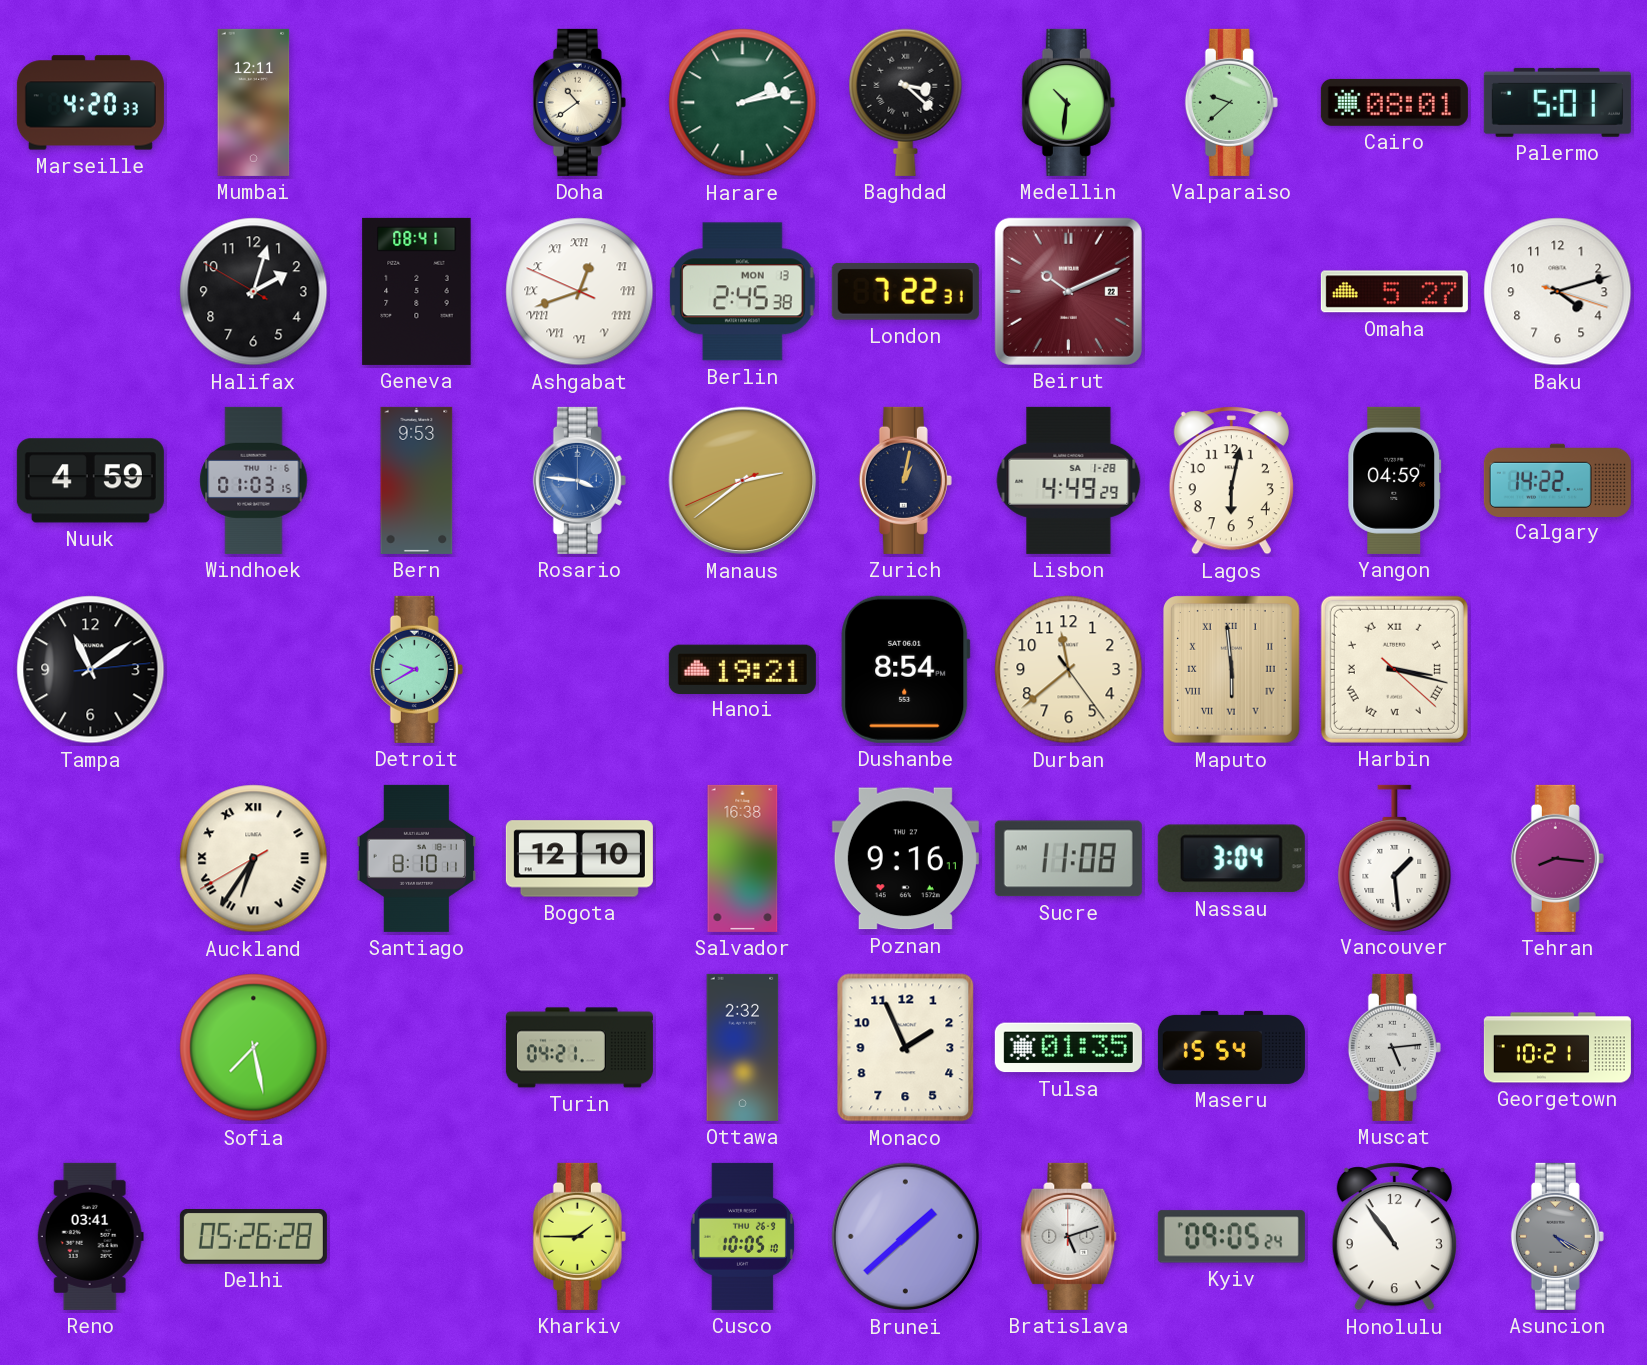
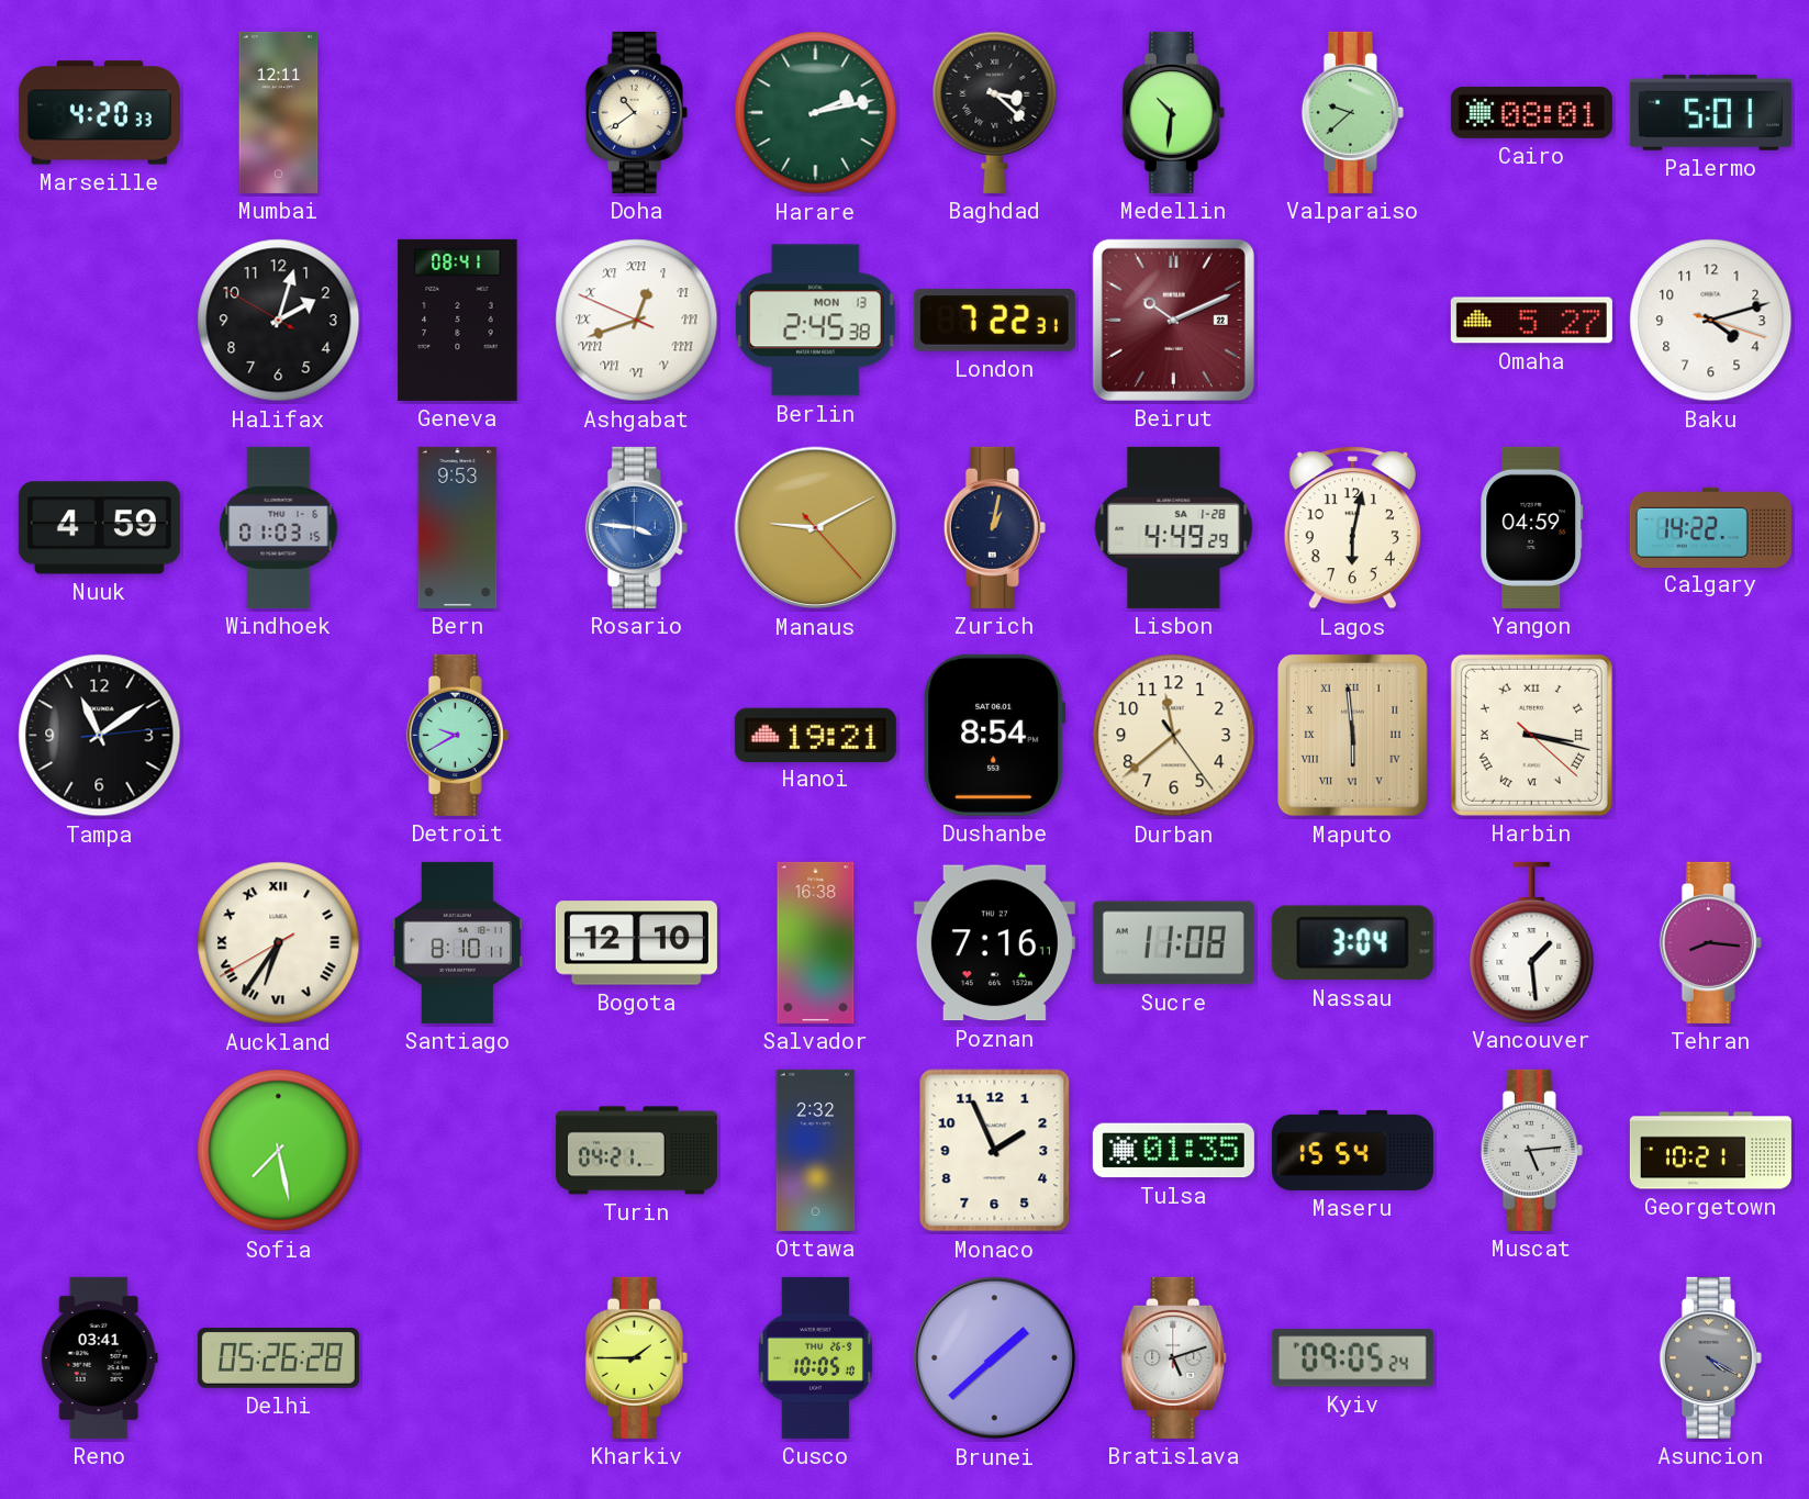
Manaus: 2:38 -> 9:10 (816, 528)
Poznan: 9:16 -> 7:16 (994, 943)
Honolulu: 10:54 -> none (1394, 1237)
